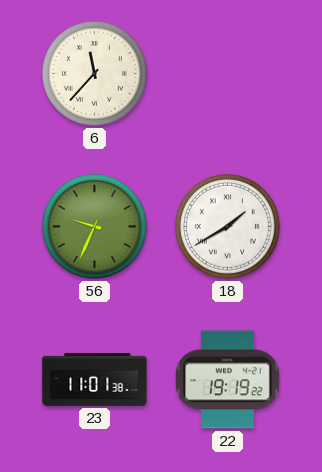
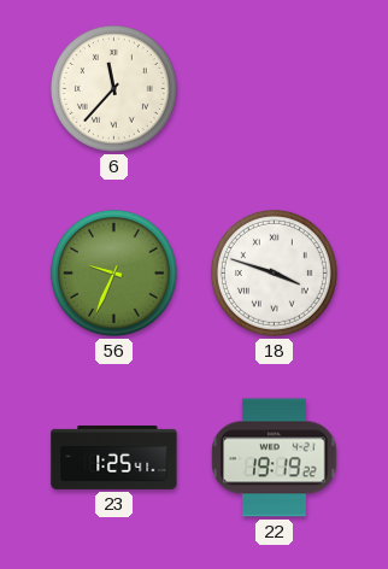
18: 1:40 -> 3:48 (274, 272)
23: 11:01 -> 1:25 (114, 457)
